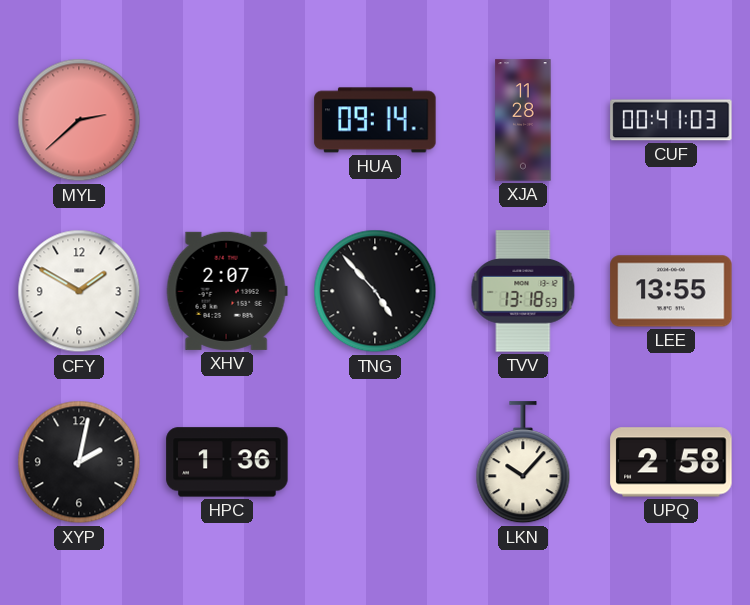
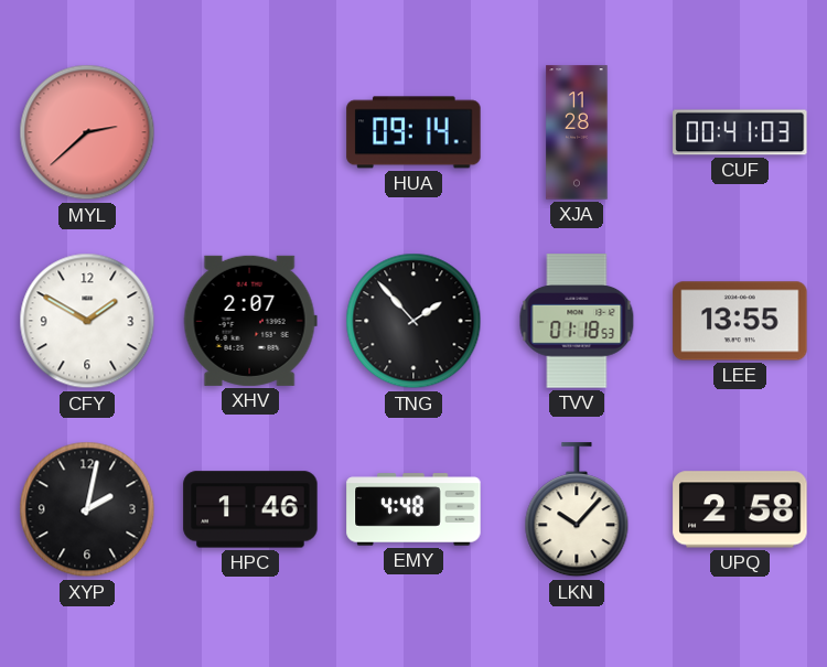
TNG: 4:53 -> 1:53 (413, 321)
TVV: 13:18 -> 01:18 (577, 321)
HPC: 1:36 -> 1:46 (250, 509)
EMY: none -> 4:48 (413, 509)
